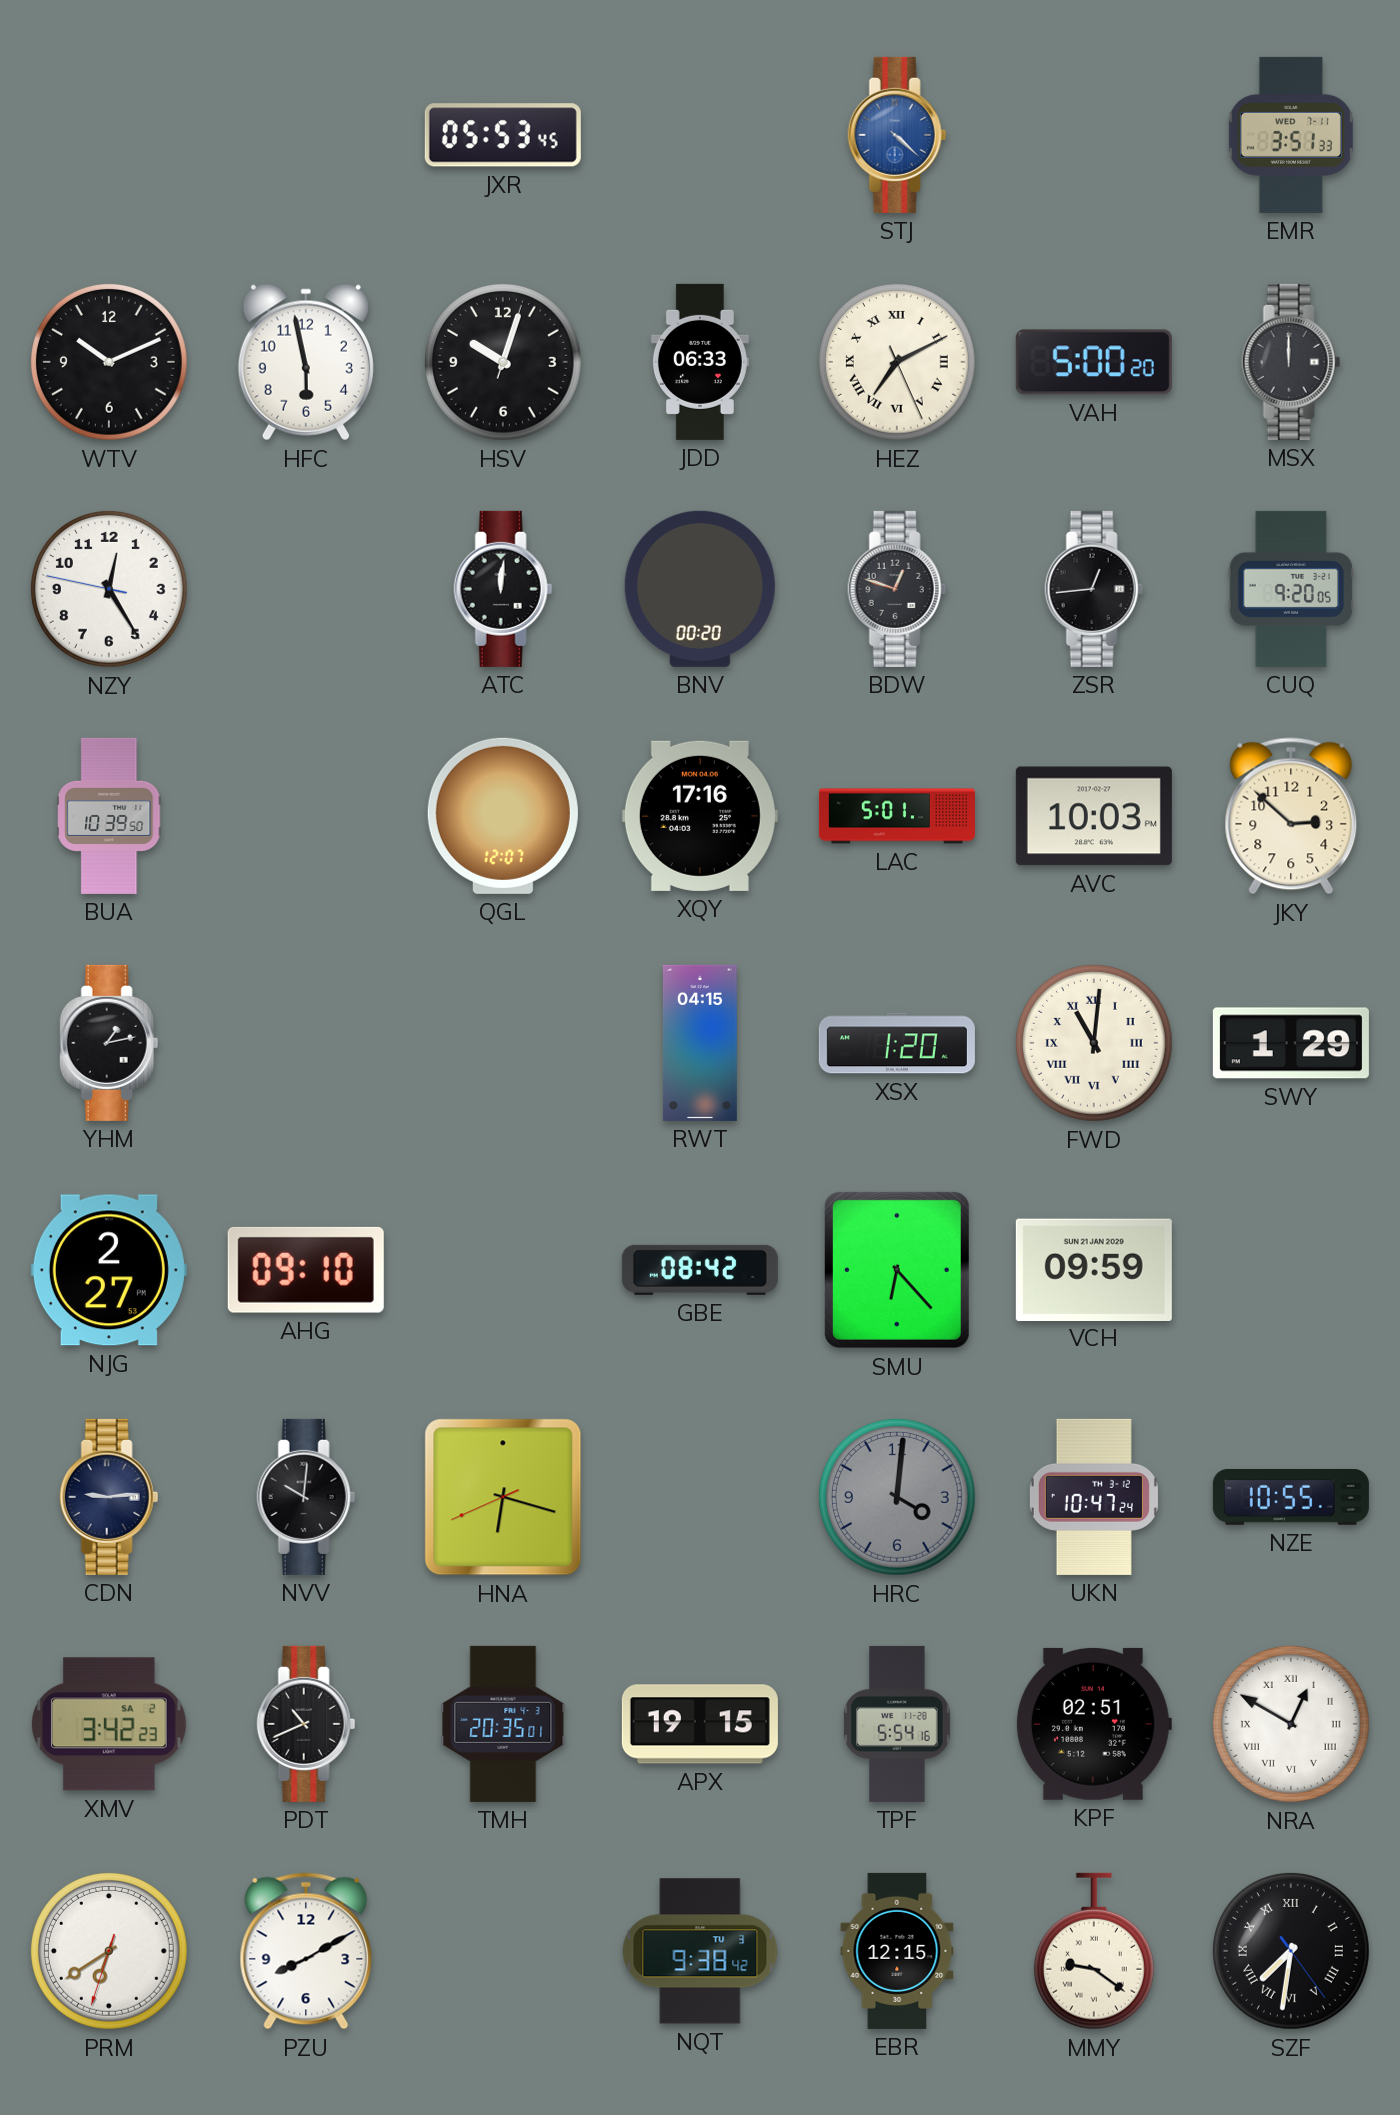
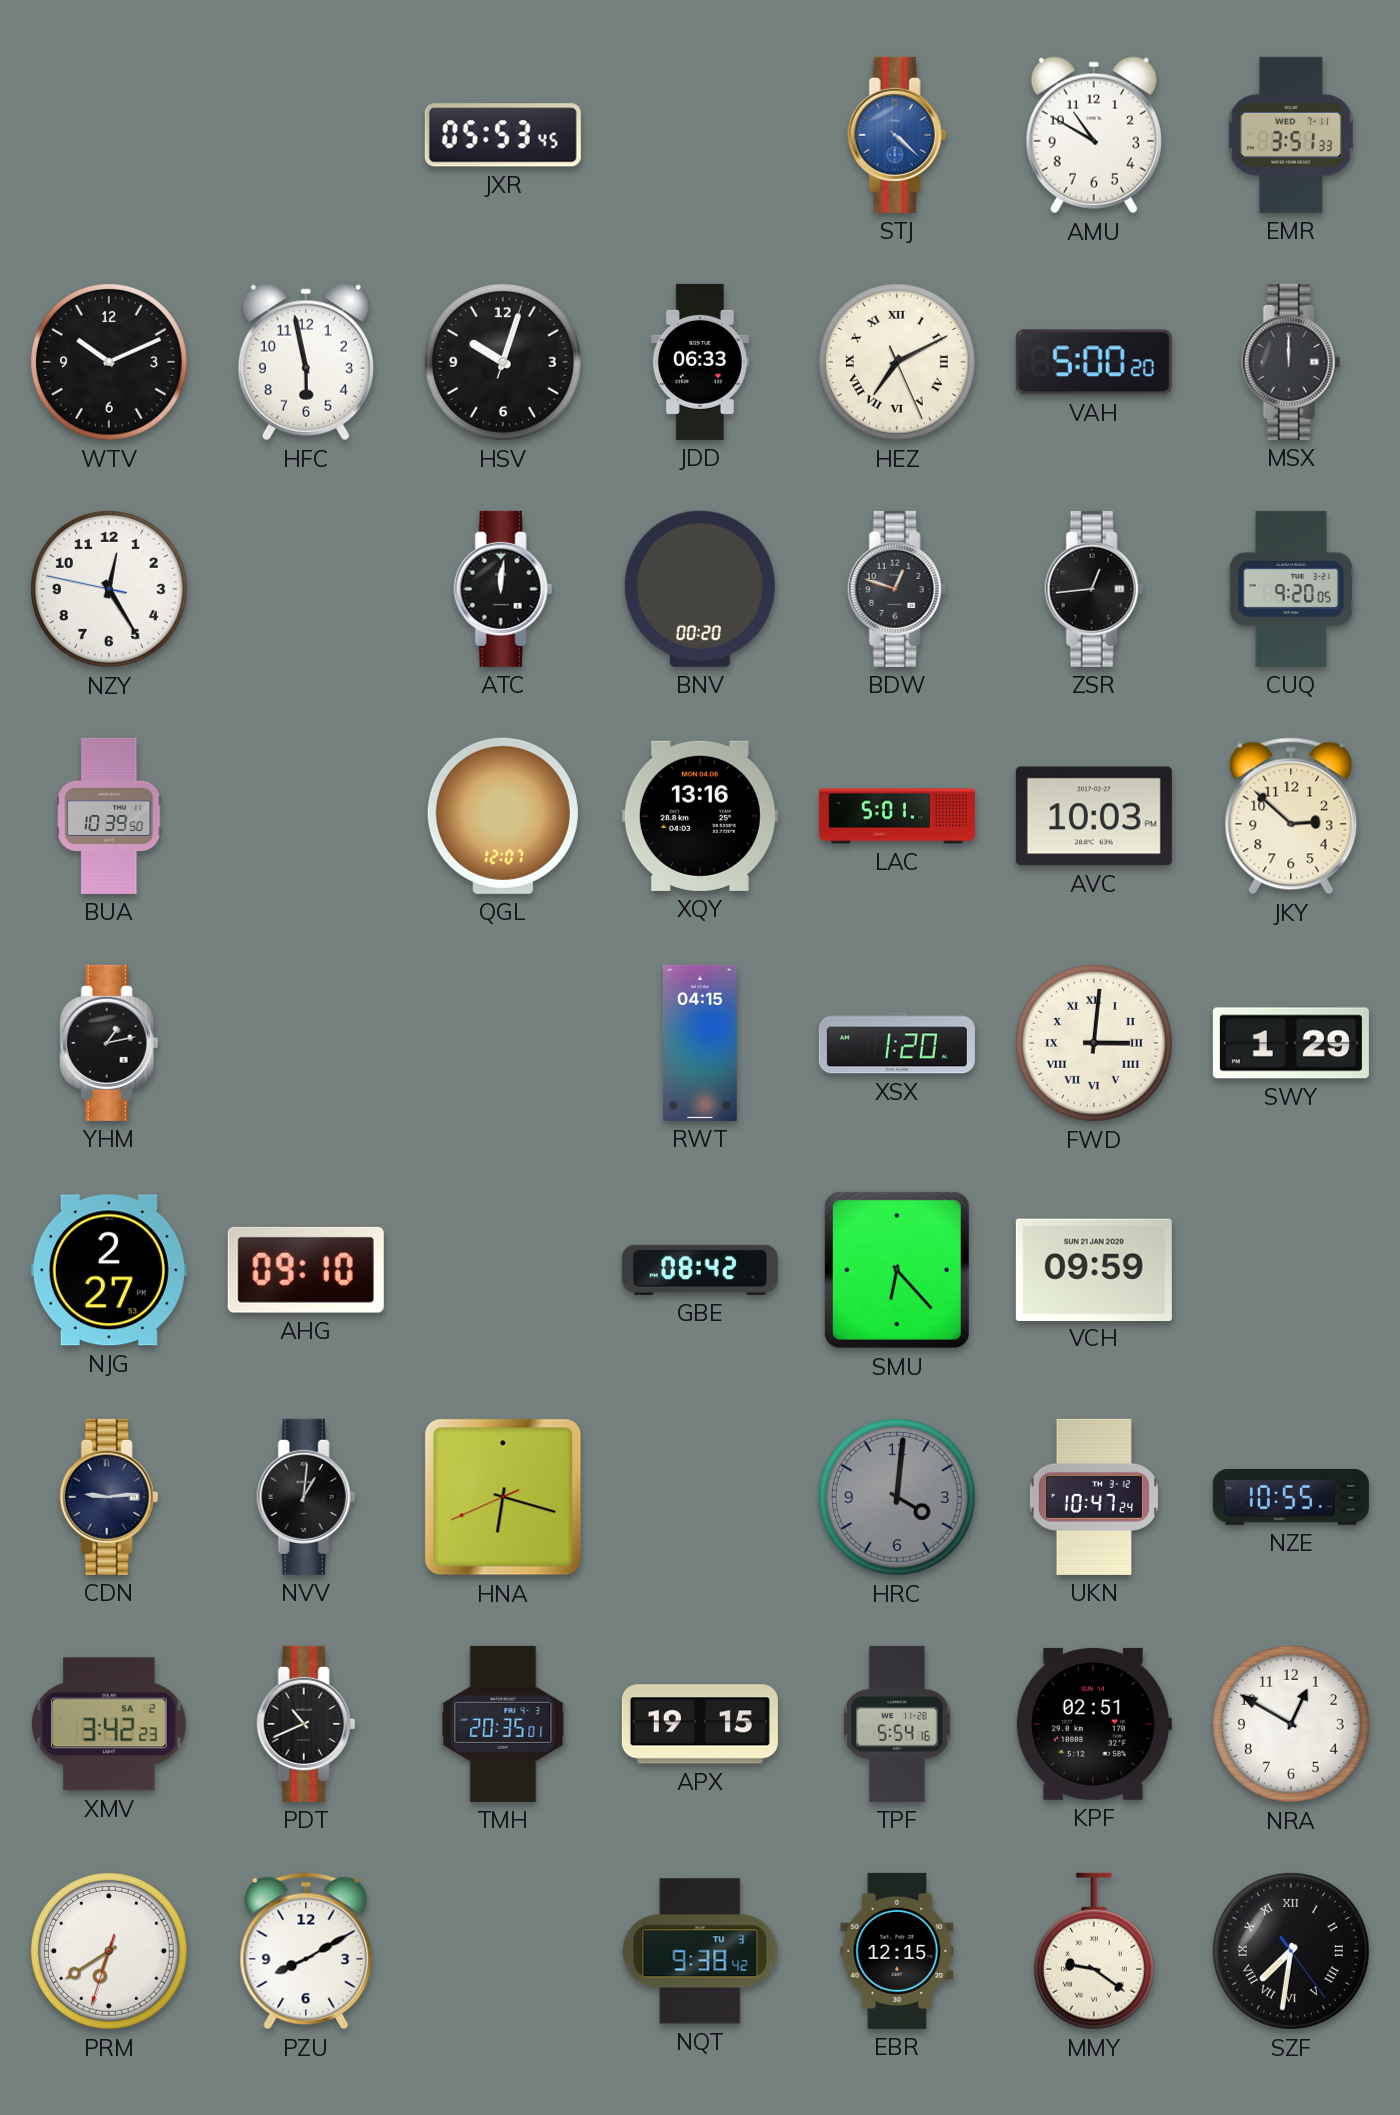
AMU: none -> 10:50 (1094, 135)
XQY: 17:16 -> 13:16 (700, 816)
FWD: 11:01 -> 3:01 (1094, 1043)
NVV: 10:01 -> 1:01 (306, 1497)
NRA numerals: Roman -> Arabic (1291, 1724)
